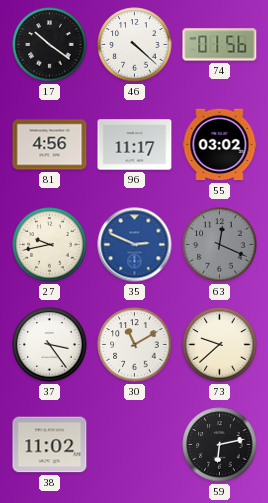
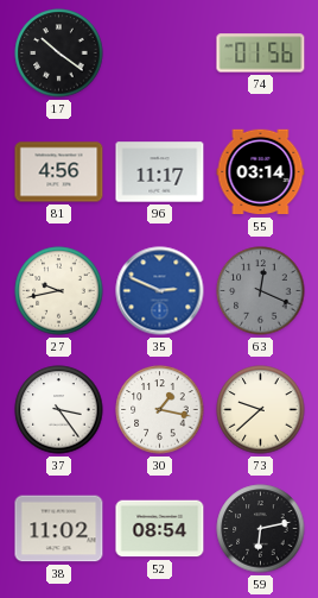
46: 4:22 -> none (135, 45)
55: 03:02 -> 03:14 (261, 172)
30: 11:10 -> 1:17 (160, 410)
52: none -> 08:54 (160, 529)
